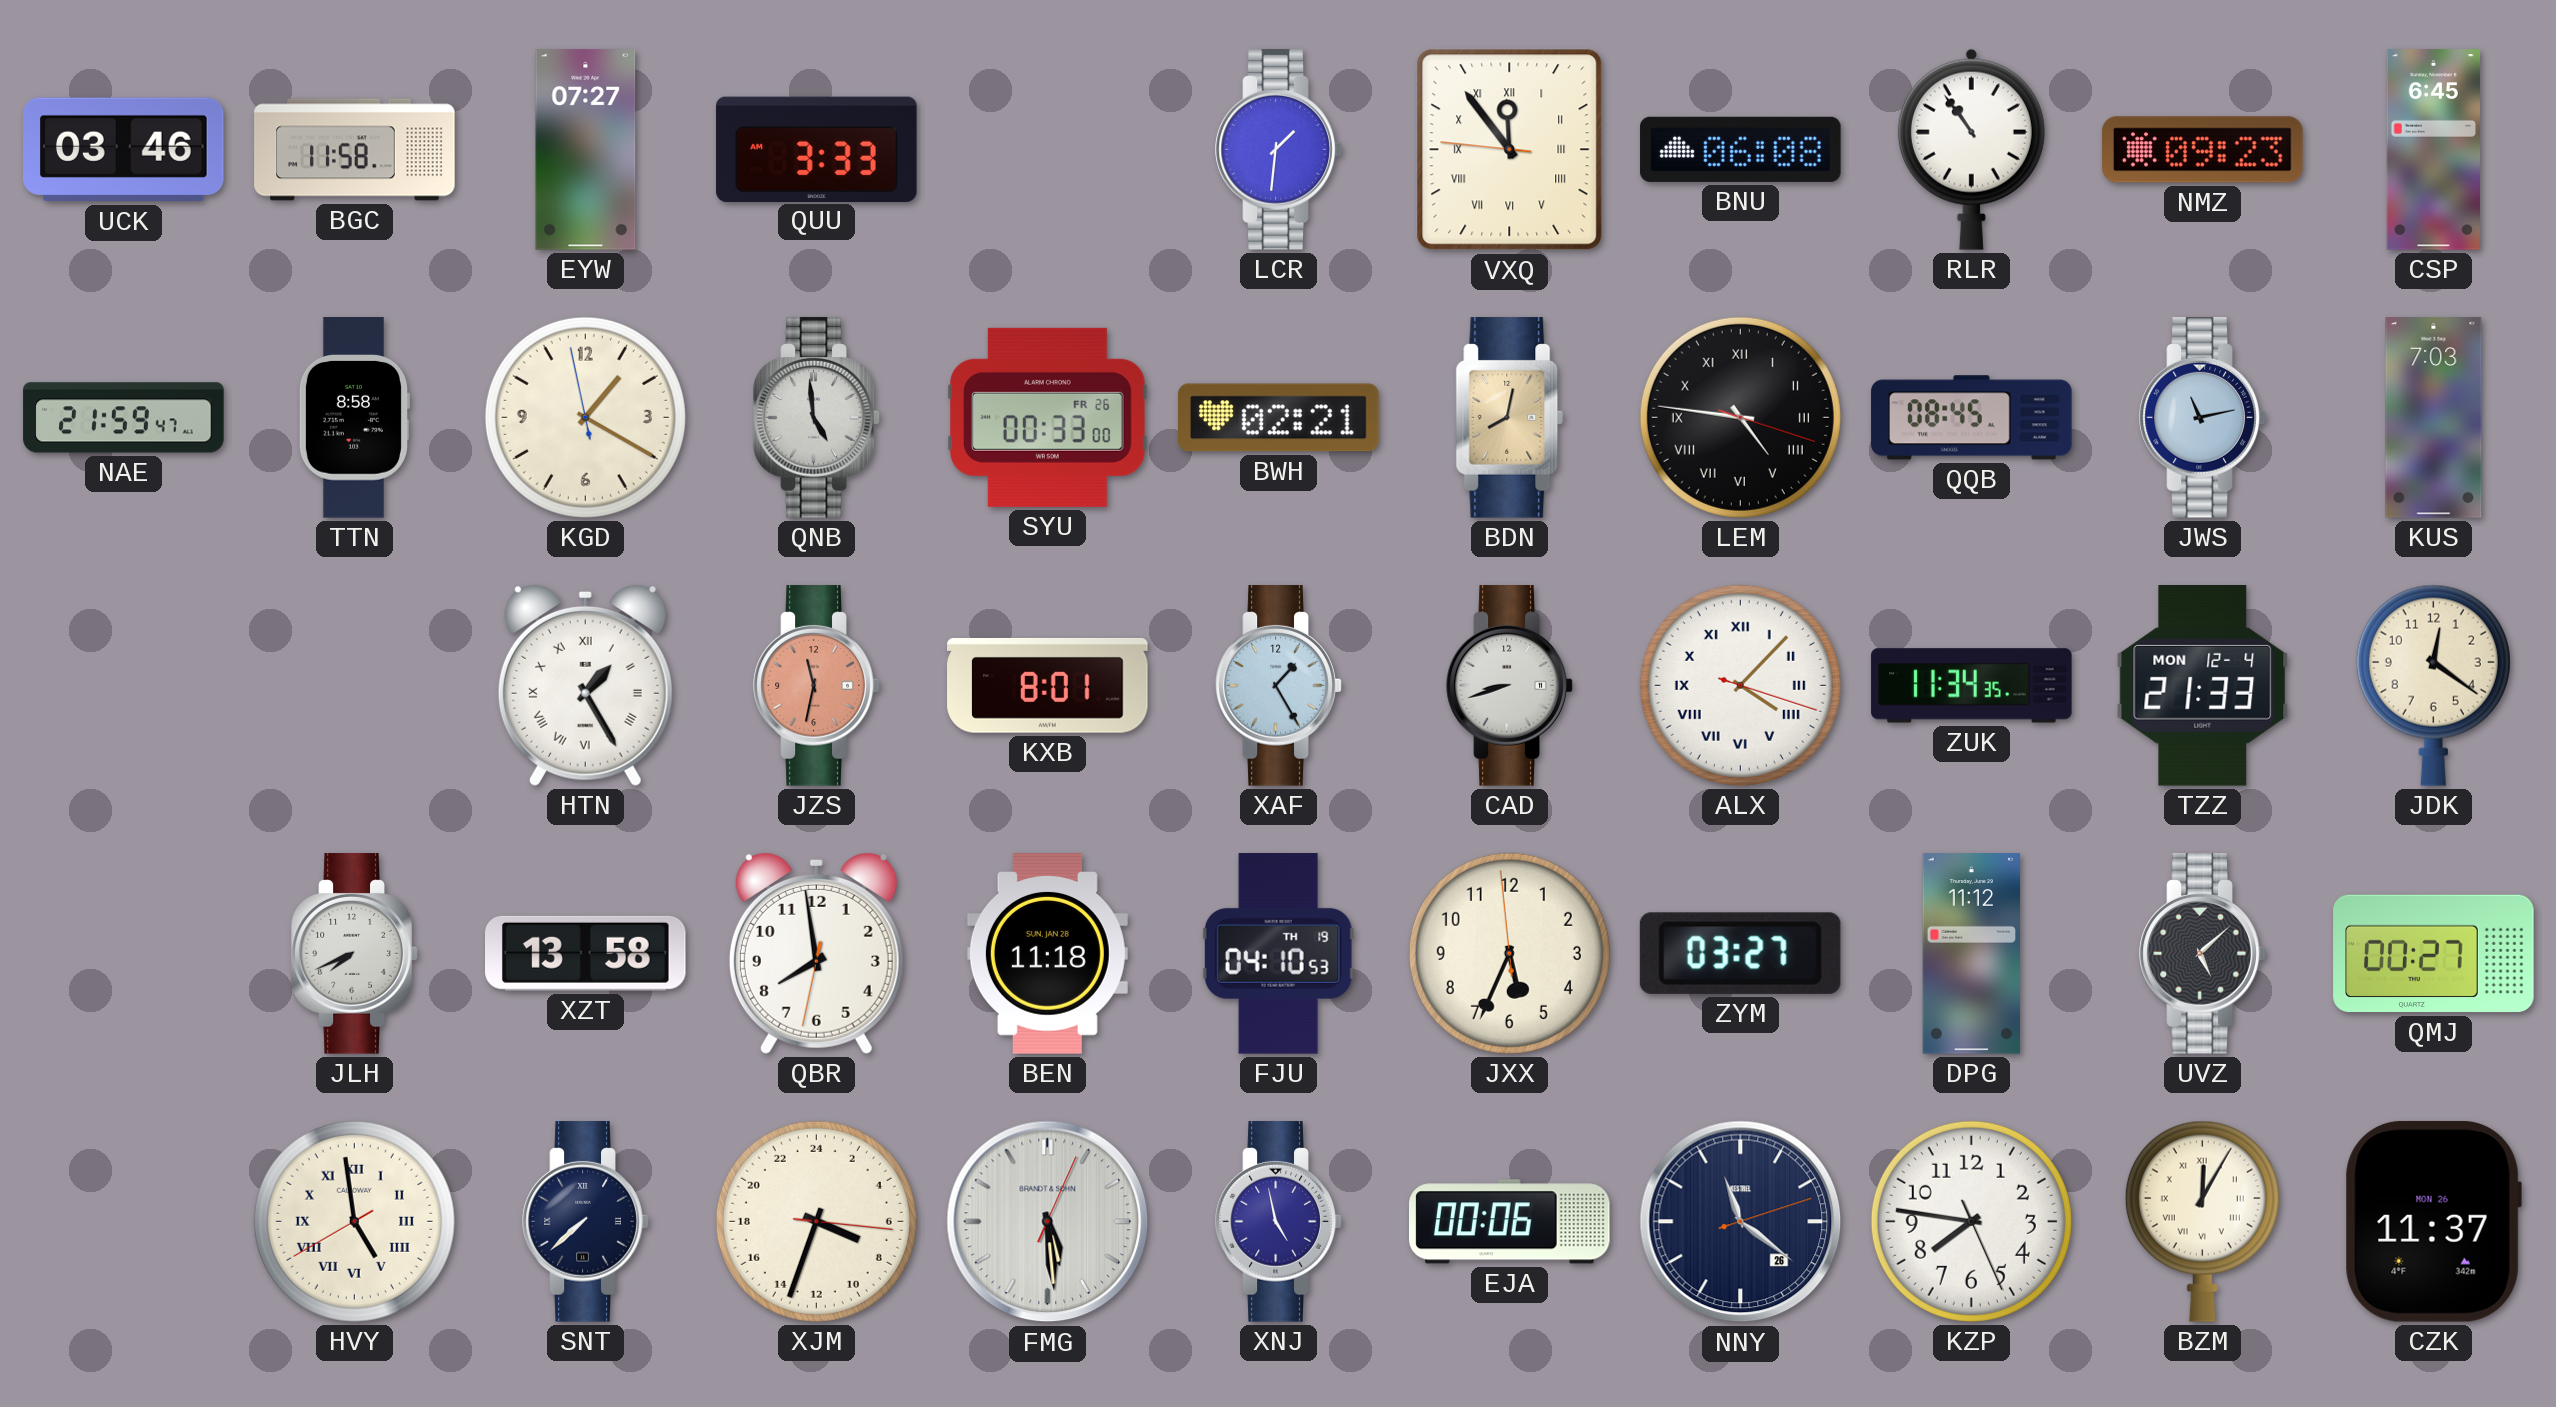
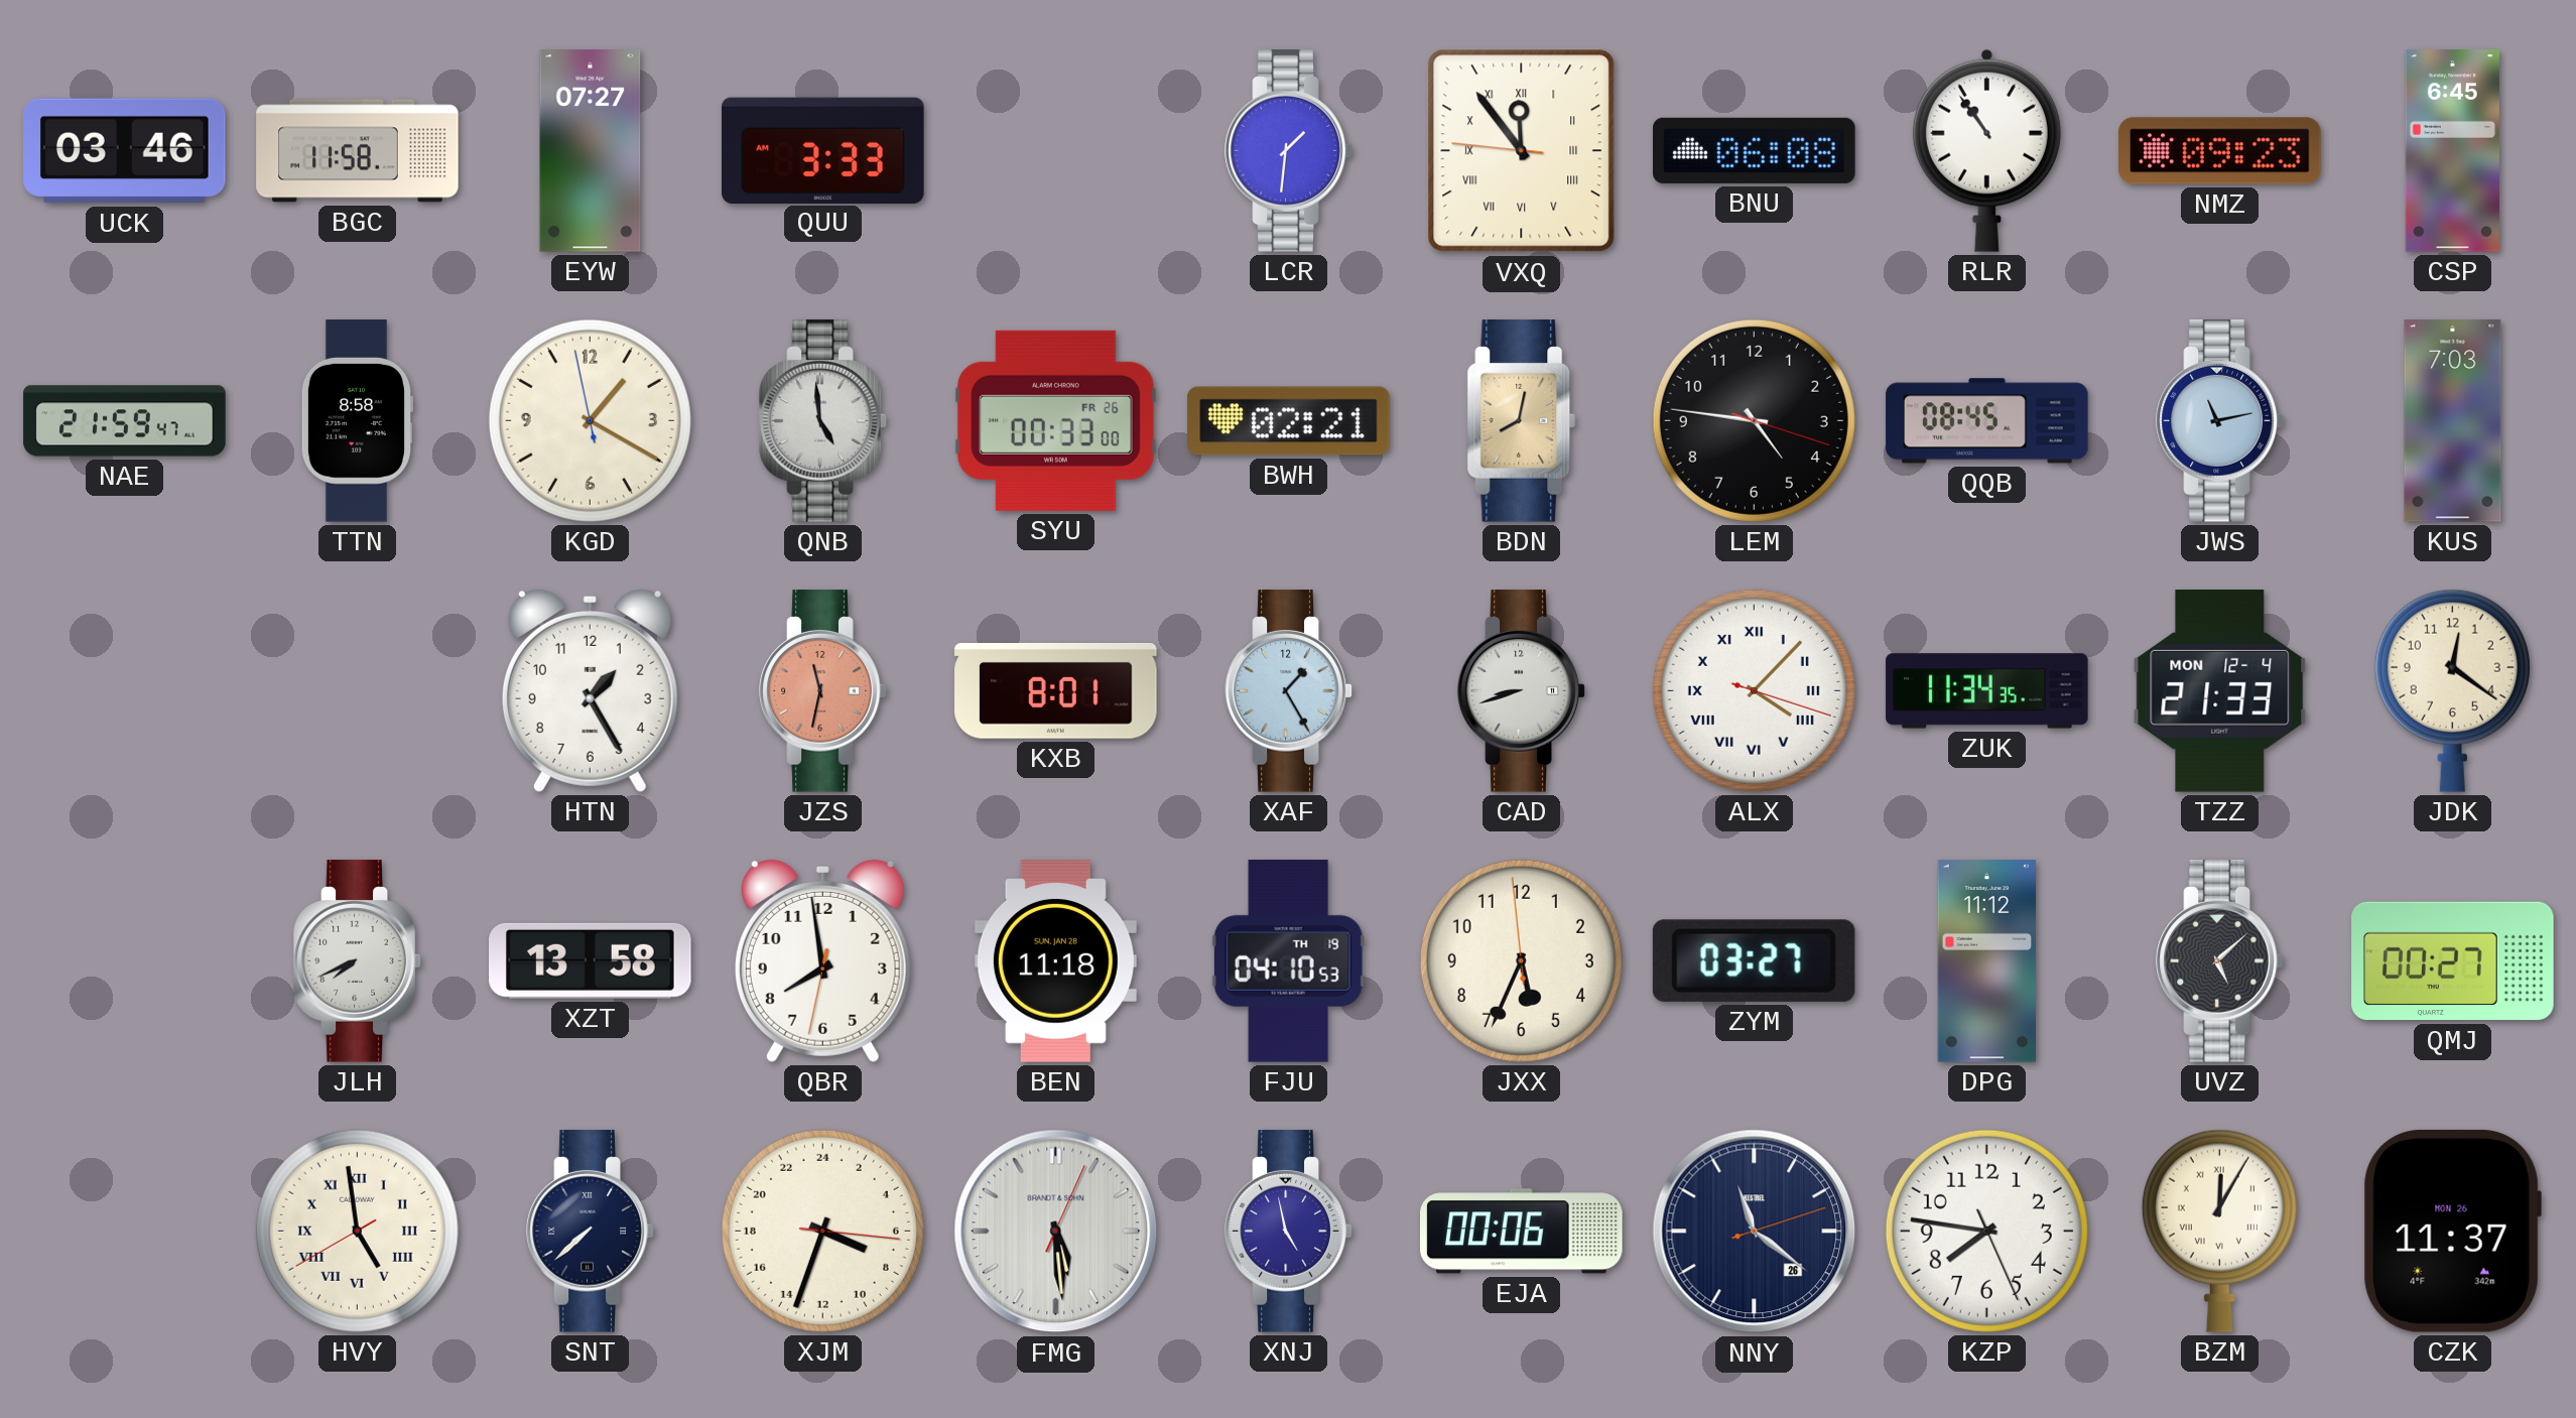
LEM numerals: Roman -> Arabic (1754, 420)
HTN numerals: Roman -> Arabic (590, 690)
